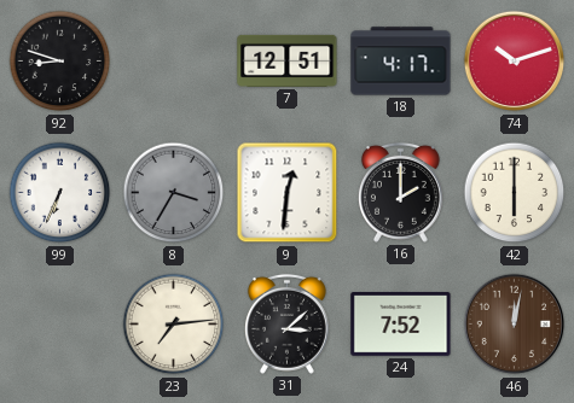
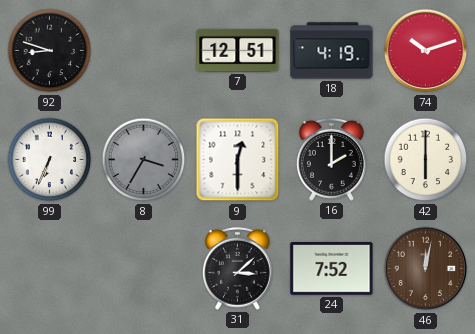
18: 4:17 -> 4:19 (332, 51)
9: 12:31 -> 12:30 (238, 160)
23: 7:14 -> none (174, 325)
